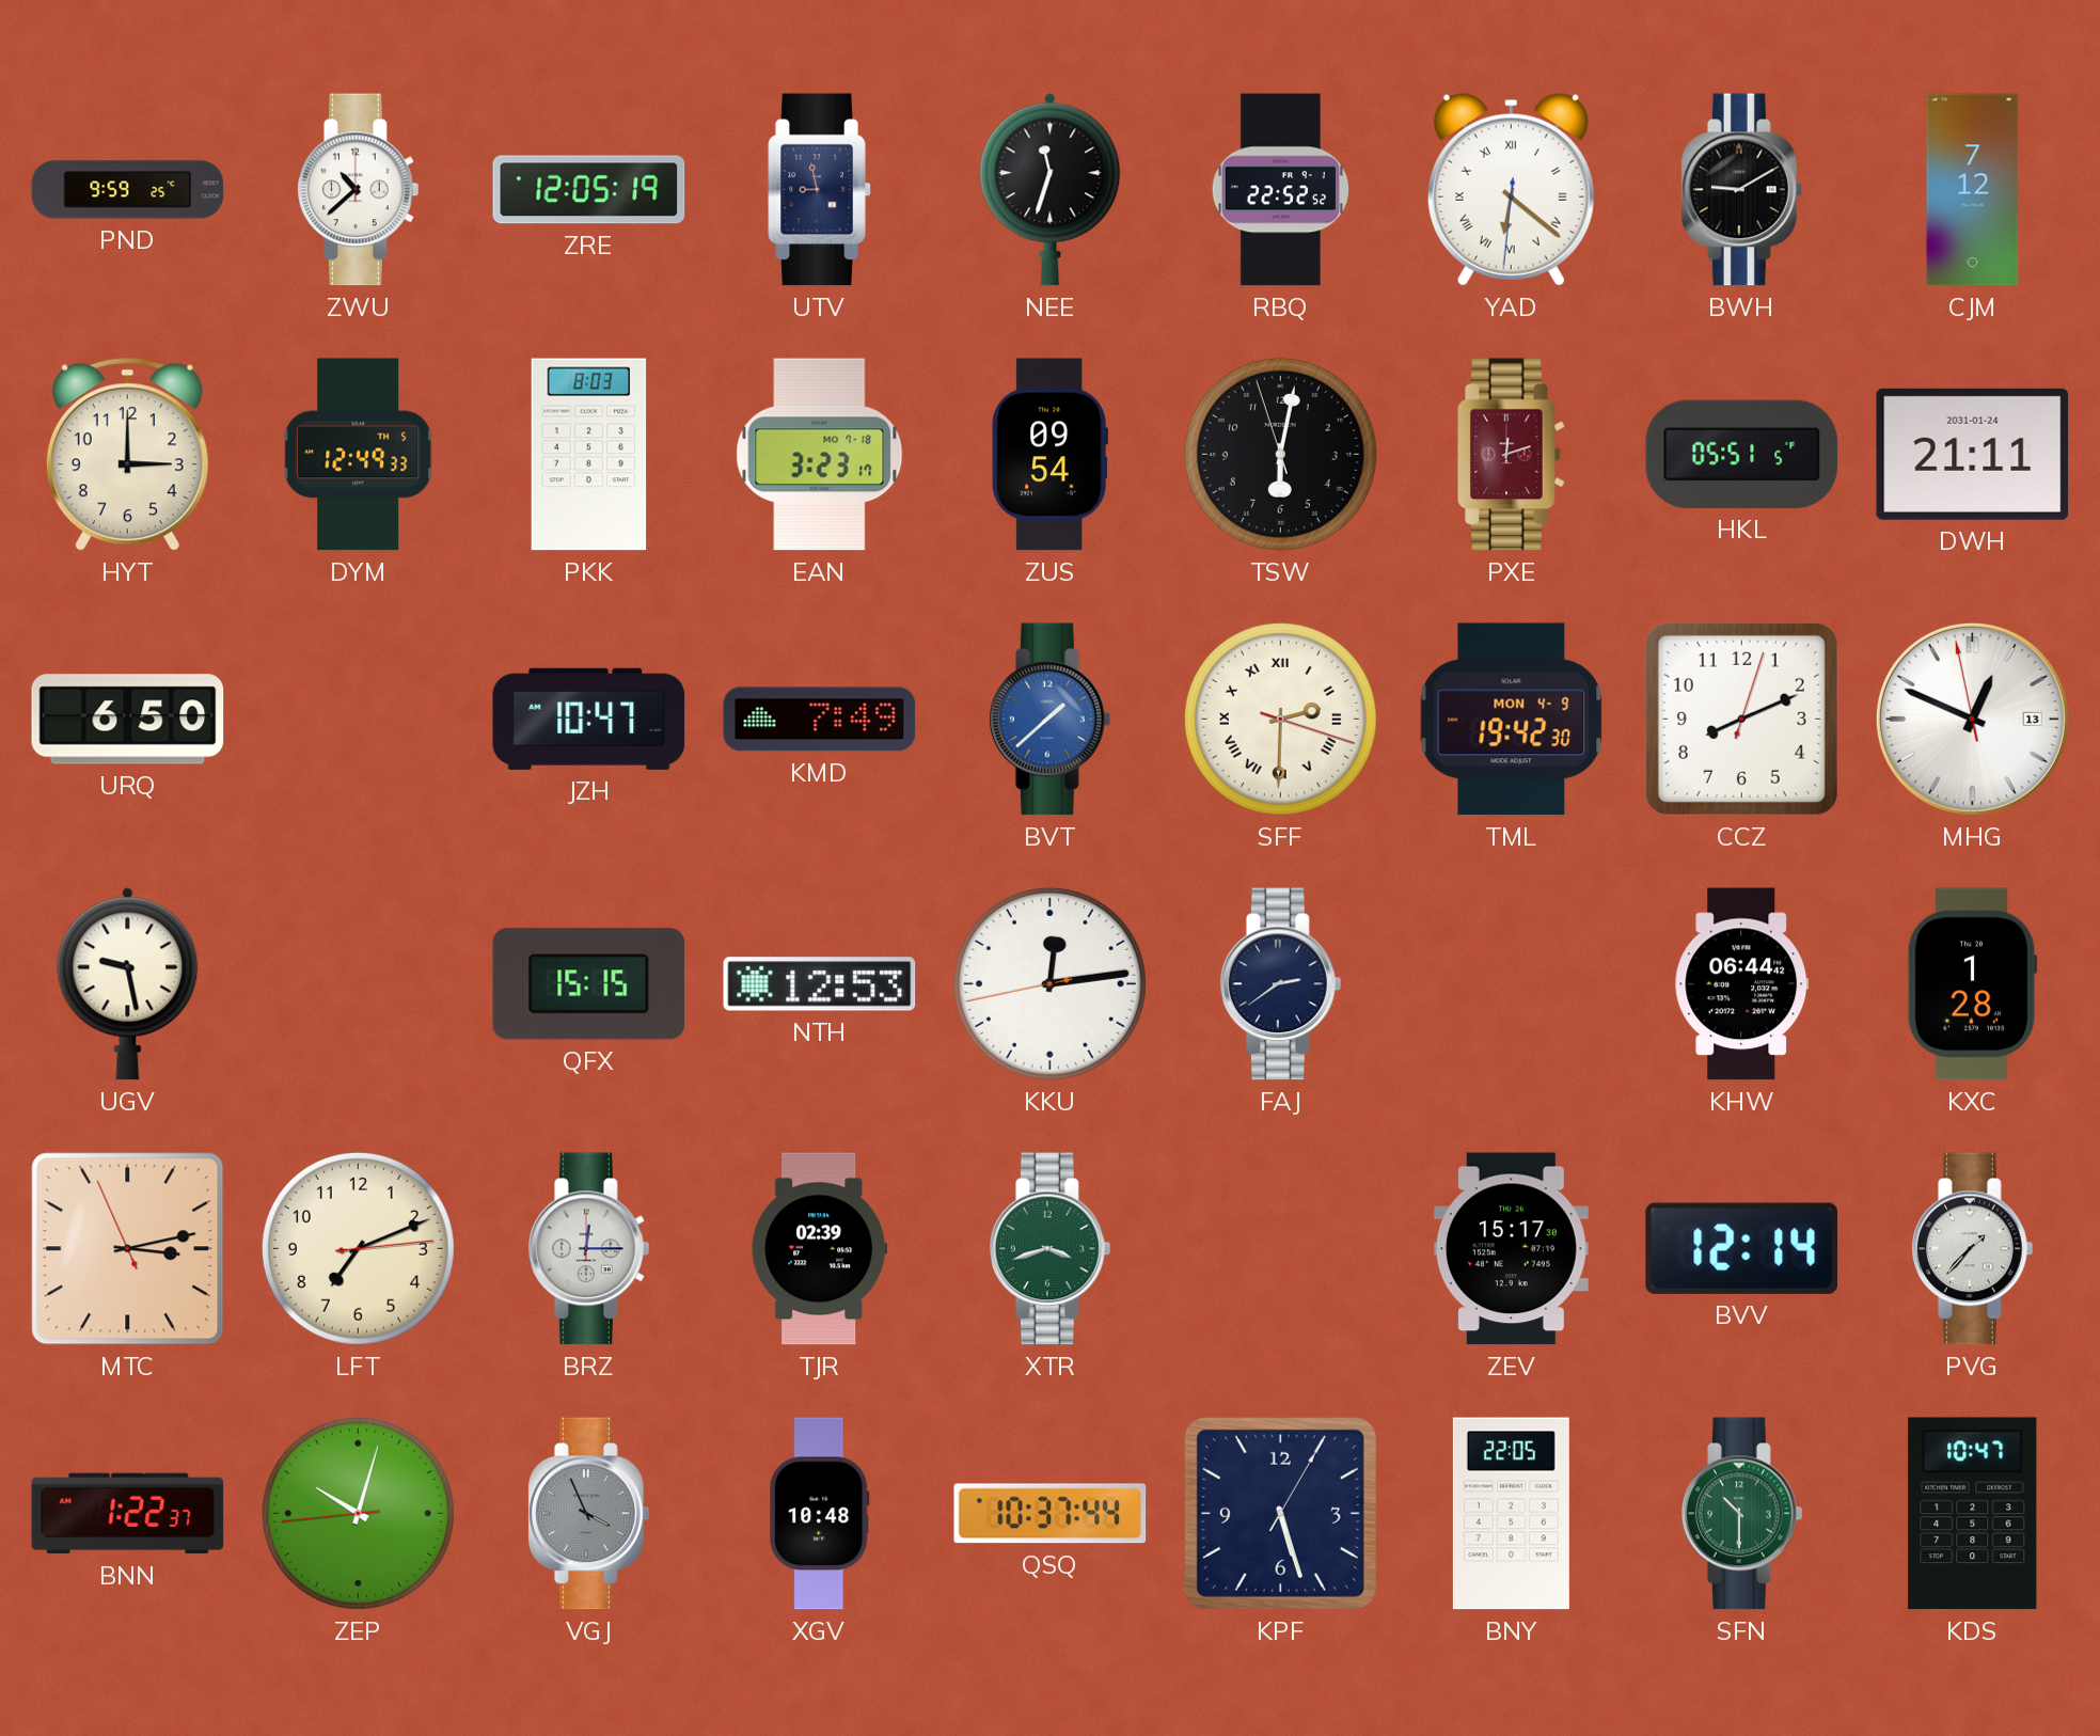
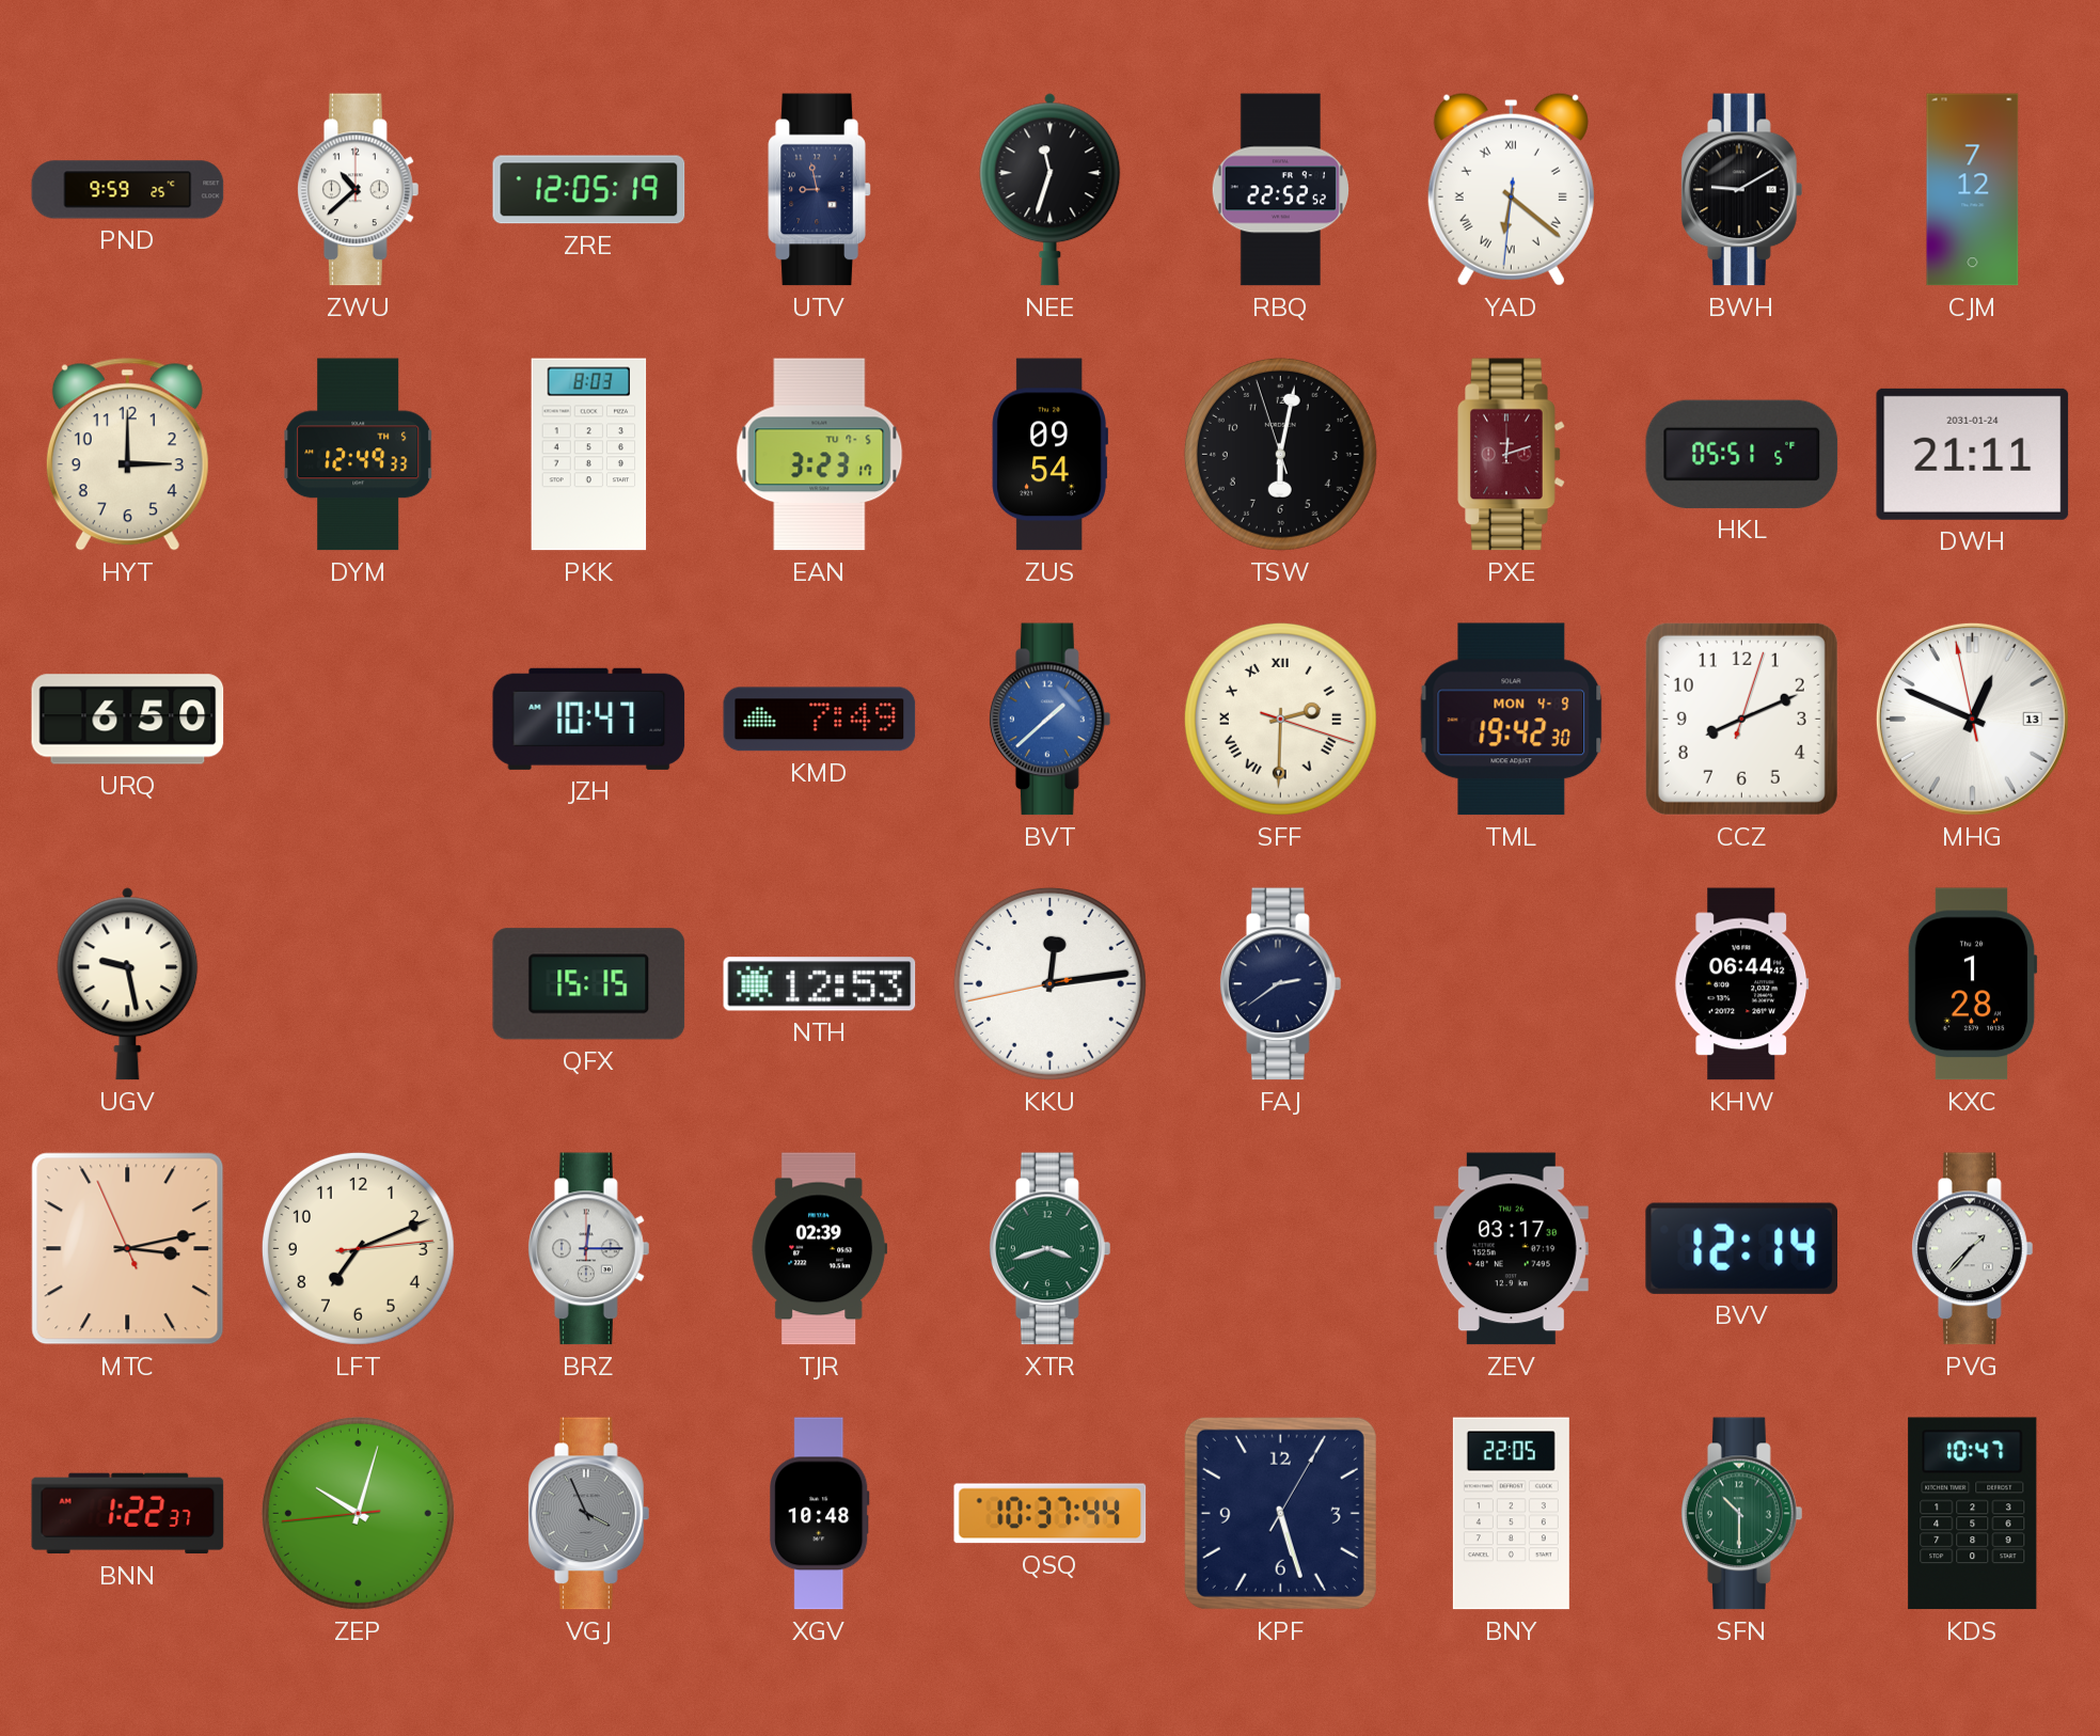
EAN date: MO 7-18 -> TU 7-5 (820, 455)
ZEV: 15:17 -> 03:17 (1511, 1249)
